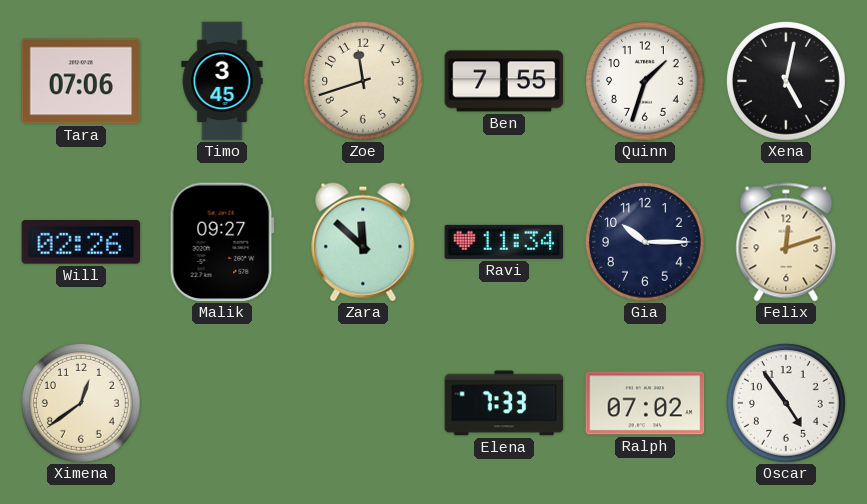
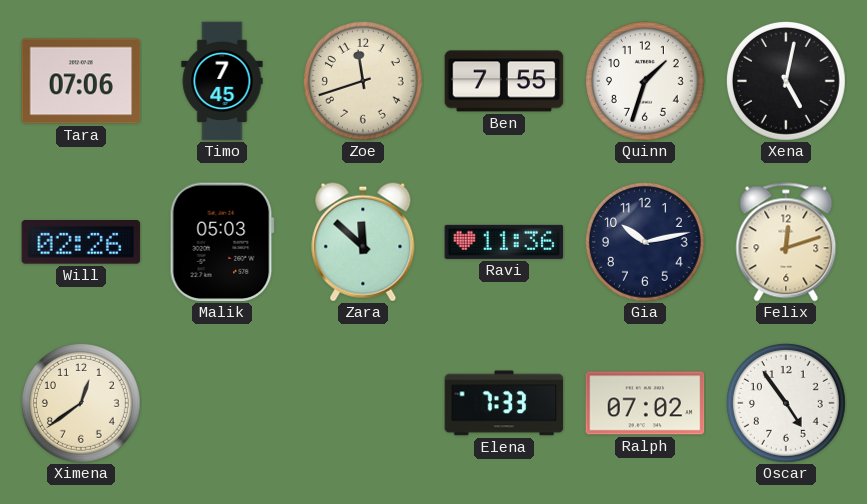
Timo: 3:45 -> 7:45 (222, 81)
Malik: 09:27 -> 05:03 (222, 242)
Ravi: 11:34 -> 11:36 (504, 242)
Gia: 10:15 -> 10:13 (645, 242)
